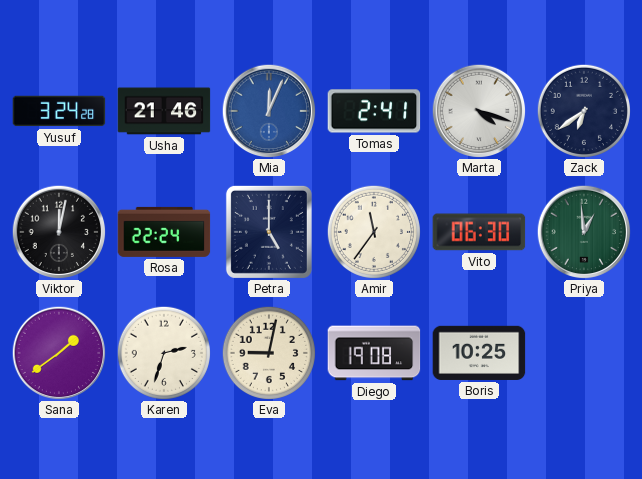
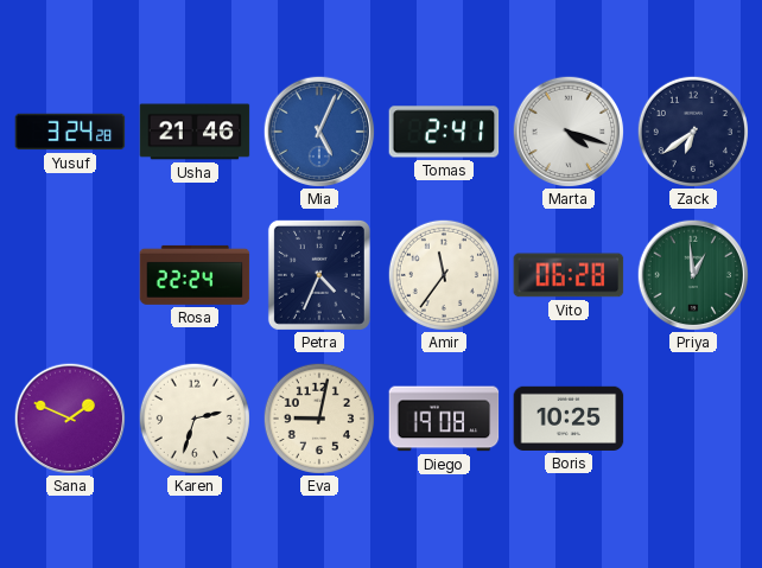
Mia: 12:04 -> 5:04 (319, 132)
Viktor: 12:02 -> none (59, 232)
Petra: 5:00 -> 4:34 (319, 275)
Vito: 06:30 -> 06:28 (569, 275)
Sana: 1:39 -> 1:49 (70, 419)
